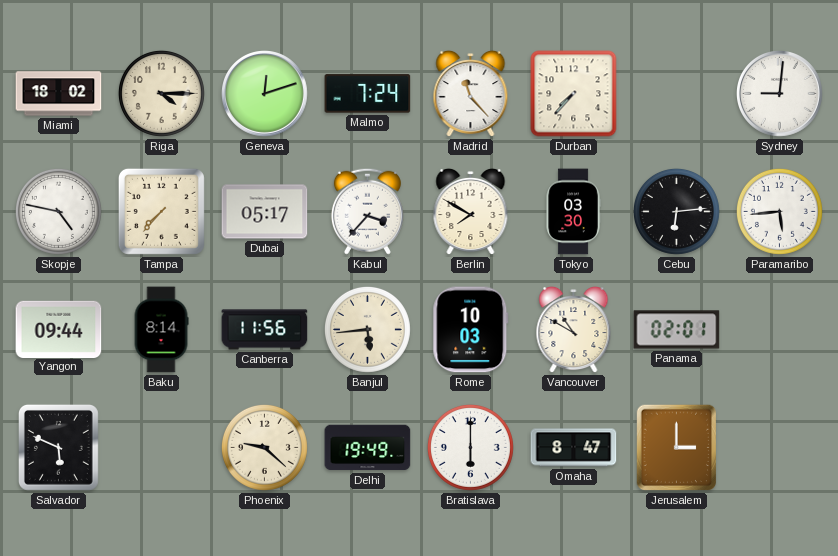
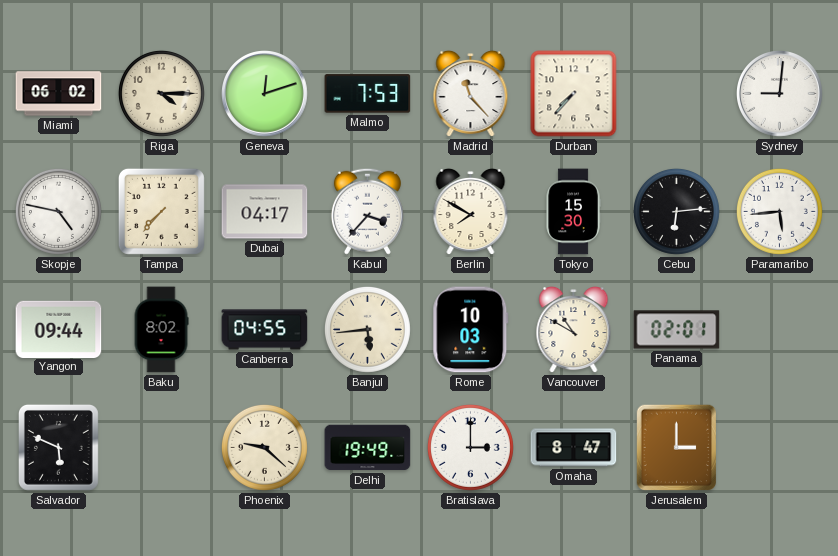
Miami: 18:02 -> 06:02 (59, 94)
Malmo: 7:24 -> 7:53 (368, 94)
Dubai: 05:17 -> 04:17 (265, 212)
Tokyo: 03:30 -> 15:30 (573, 212)
Baku: 8:14 -> 8:02 (161, 330)
Canberra: 11:56 -> 04:55 (265, 330)
Bratislava: 6:00 -> 3:00 (470, 447)
